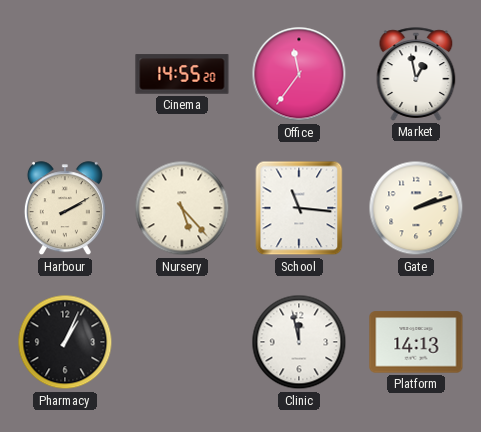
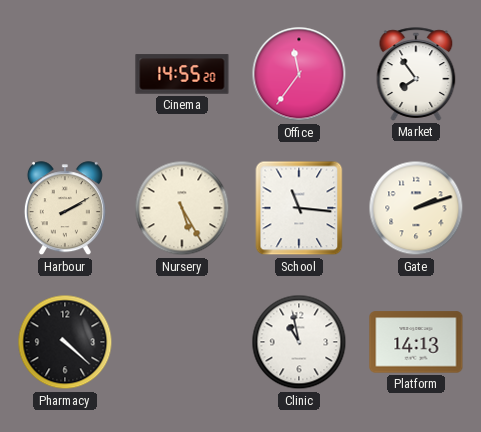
Market: 12:58 -> 7:54 (416, 74)
Nursery: 5:23 -> 5:25 (182, 208)
Pharmacy: 1:04 -> 4:22 (65, 342)
Clinic: 11:58 -> 10:58 (299, 342)
